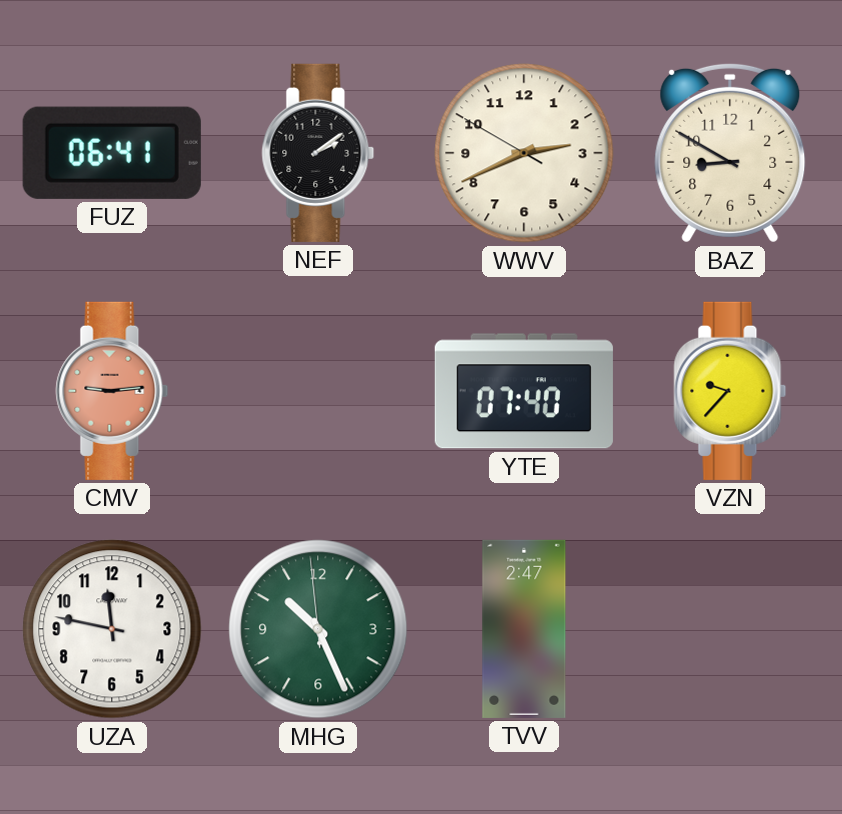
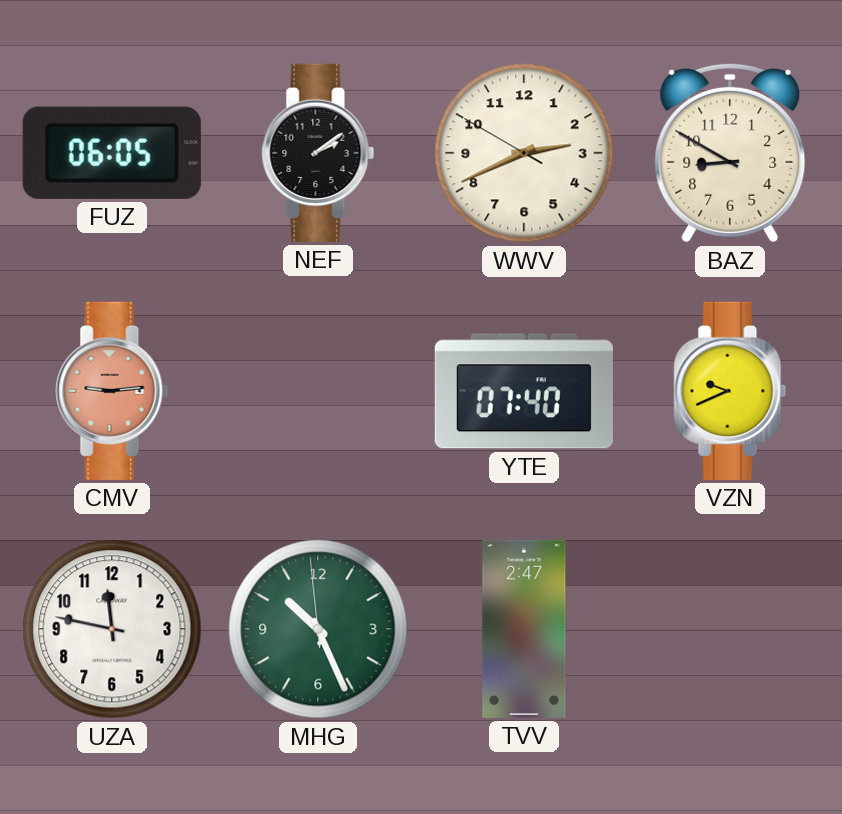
FUZ: 06:41 -> 06:05 (112, 153)
VZN: 9:37 -> 9:41 (730, 391)
